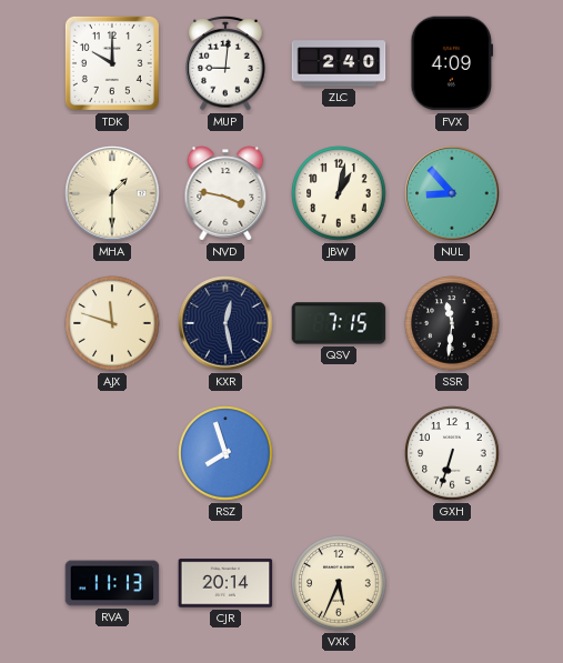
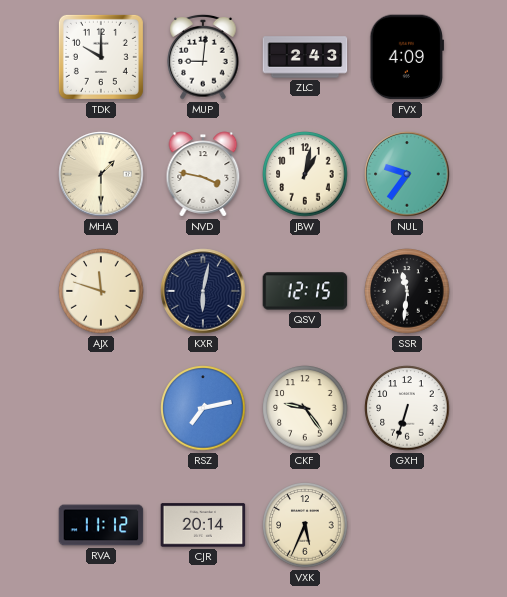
ZLC: 2:40 -> 2:43 (305, 57)
NUL: 8:53 -> 9:36 (407, 174)
KXR: 12:28 -> 6:02 (203, 291)
QSV: 7:15 -> 12:15 (305, 291)
RSZ: 7:57 -> 7:13 (203, 408)
CKF: none -> 9:24 (305, 408)
RVA: 11:13 -> 11:12 (101, 525)
